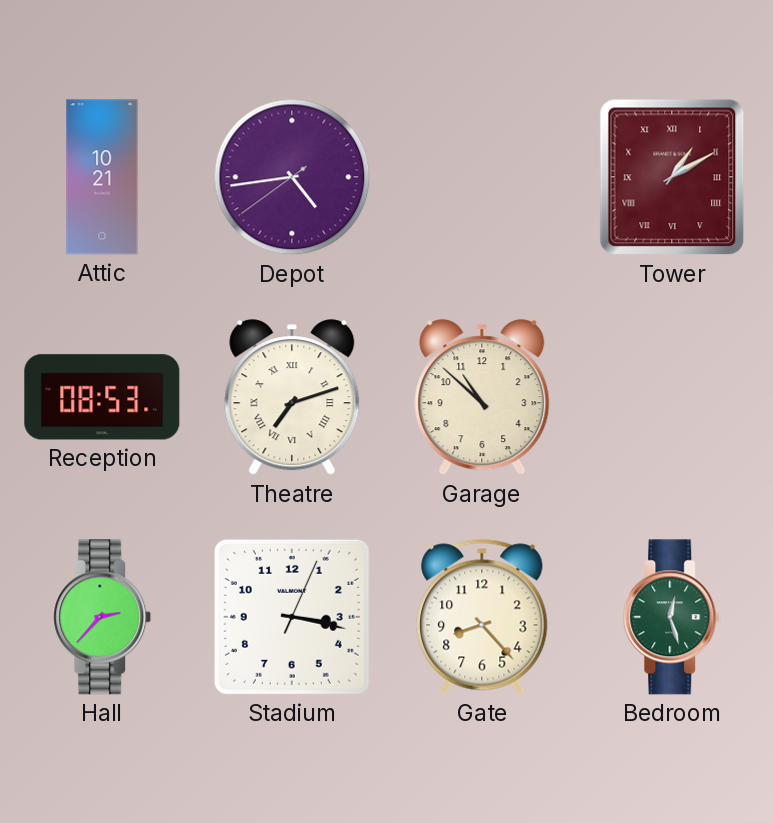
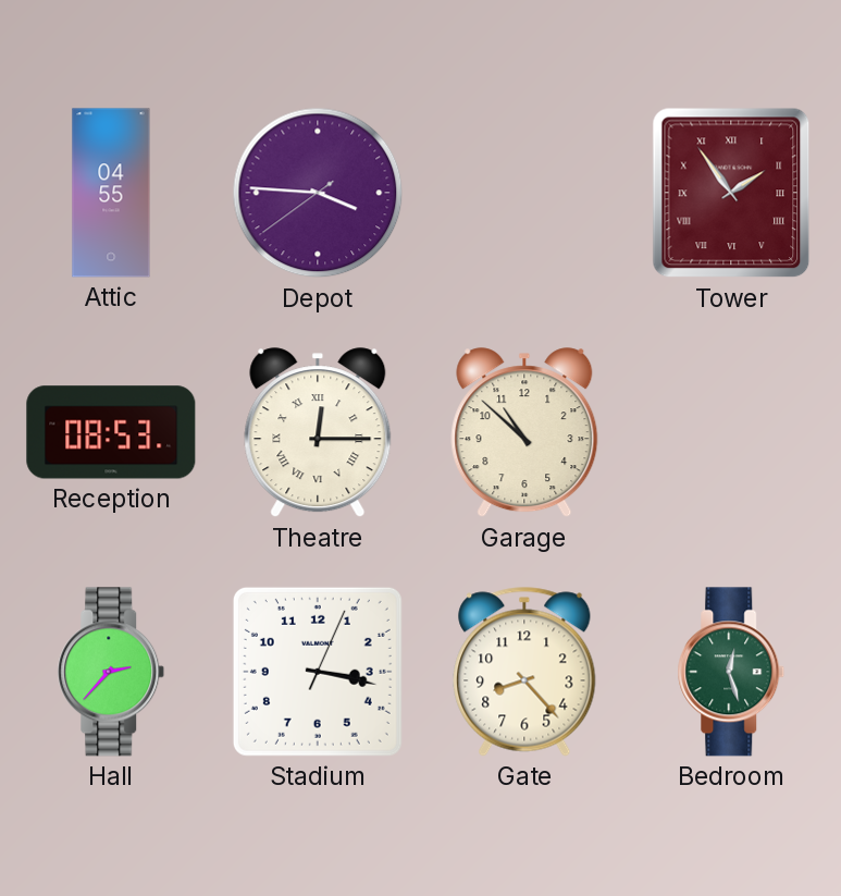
Attic: 10:21 -> 04:55 (111, 193)
Depot: 4:43 -> 3:45 (318, 193)
Tower: 1:10 -> 1:54 (731, 193)
Theatre: 7:12 -> 12:15 (318, 433)
